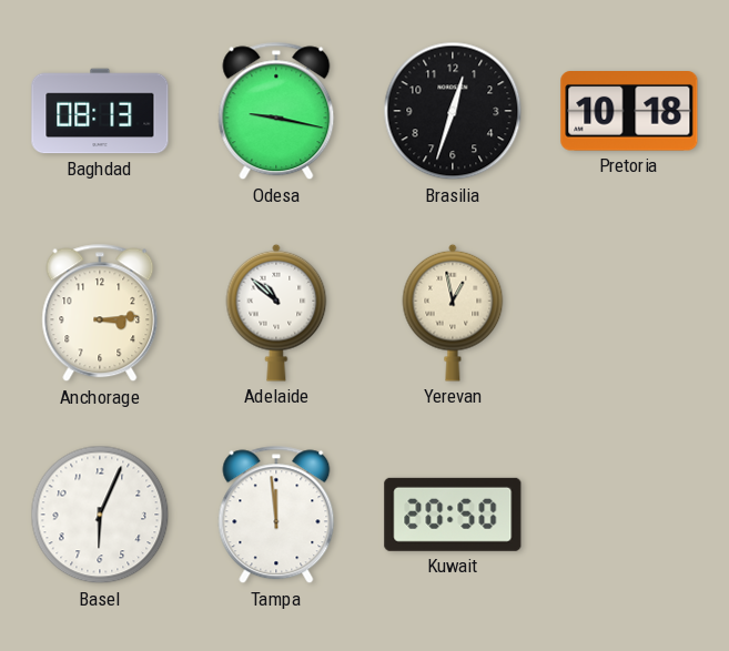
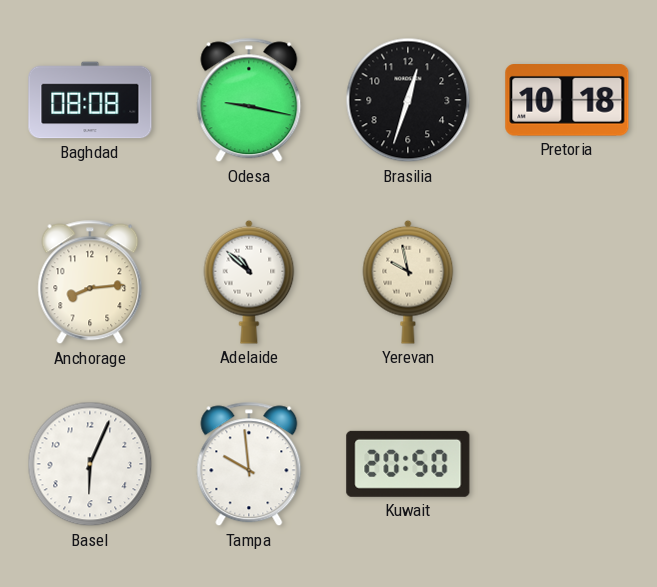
Baghdad: 08:13 -> 08:08 (90, 100)
Anchorage: 3:14 -> 8:14 (90, 282)
Yerevan: 12:58 -> 9:58 (408, 282)
Tampa: 11:59 -> 9:59 (249, 464)
